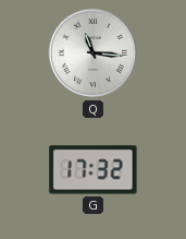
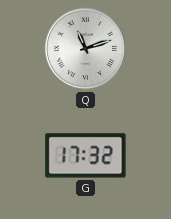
Q: 11:16 -> 11:12 (86, 49)
